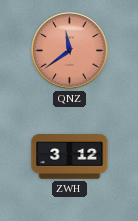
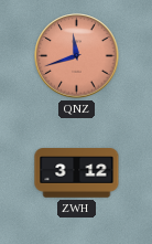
QNZ: 11:39 -> 11:42 (77, 56)
